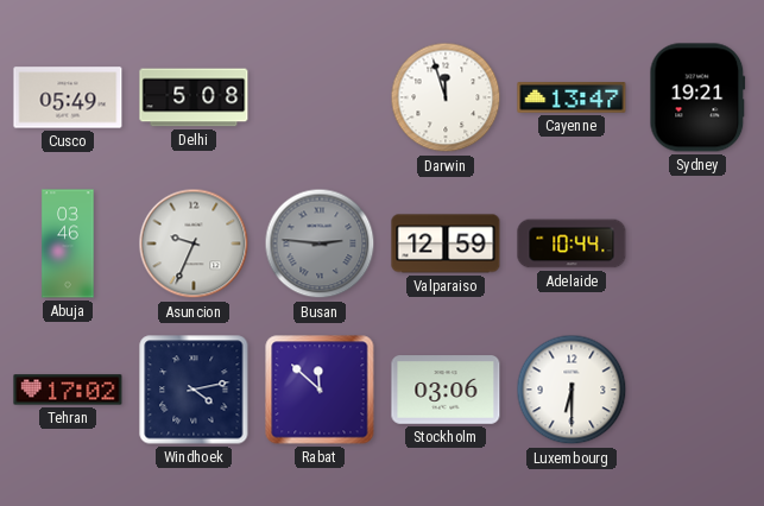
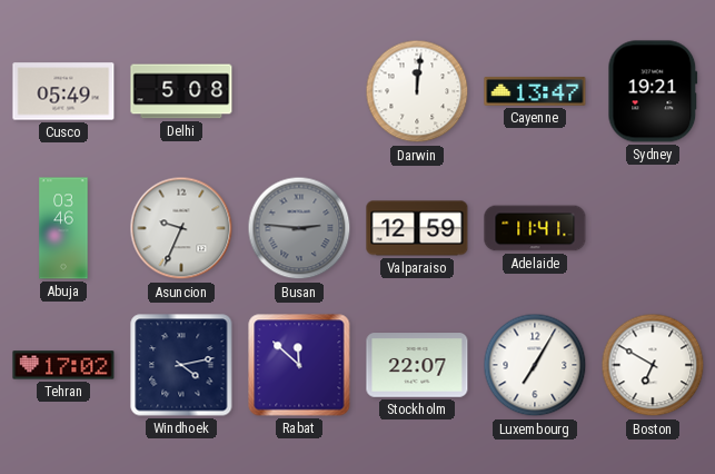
Darwin: 11:57 -> 12:01 (417, 91)
Adelaide: 10:44 -> 11:41 (535, 228)
Stockholm: 03:06 -> 22:07 (417, 365)
Luxembourg: 6:30 -> 7:05 (535, 365)
Boston: none -> 6:50 (653, 365)
